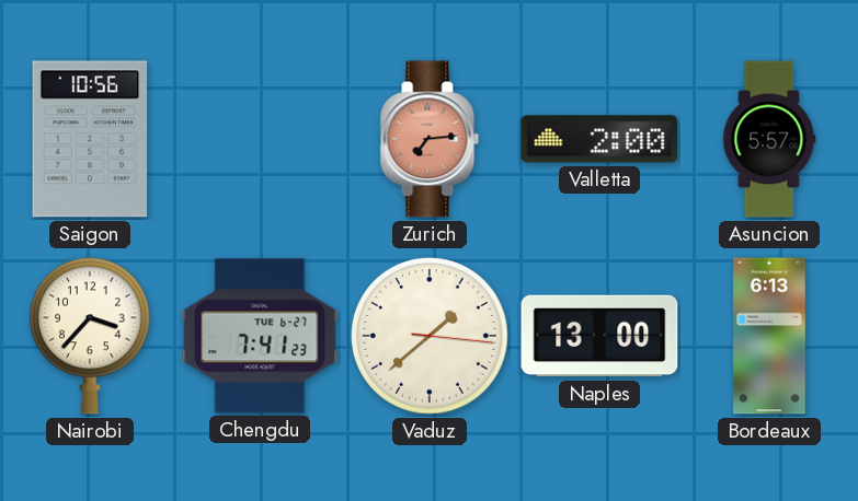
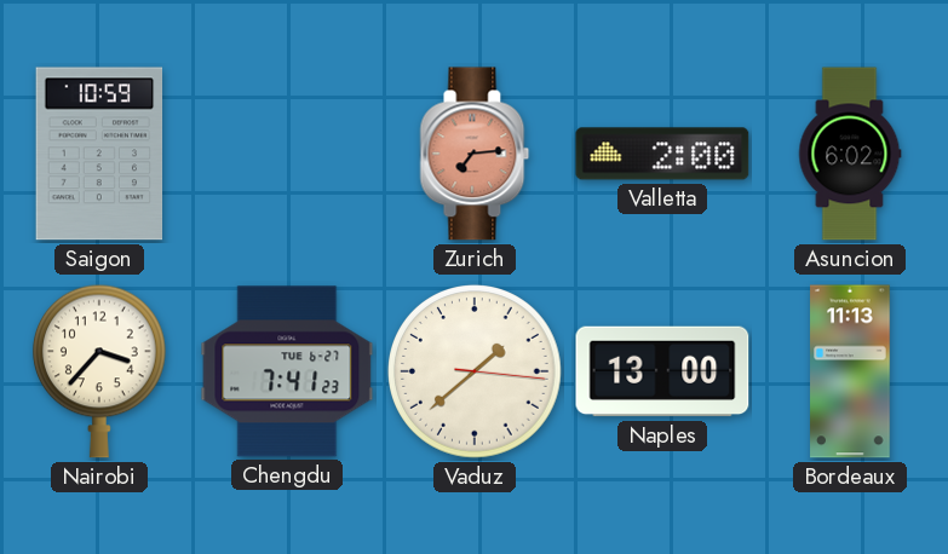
Saigon: 10:56 -> 10:59 (99, 154)
Asuncion: 5:57 -> 6:02 (850, 154)
Bordeaux: 6:13 -> 11:13 (850, 371)
